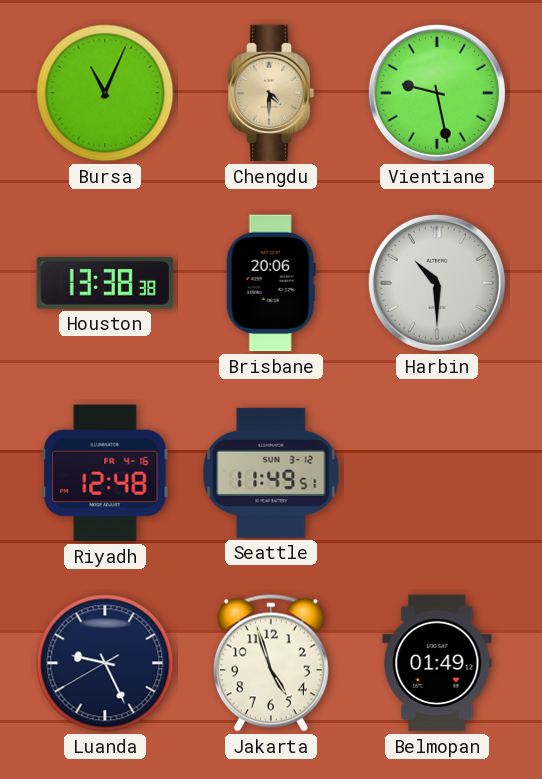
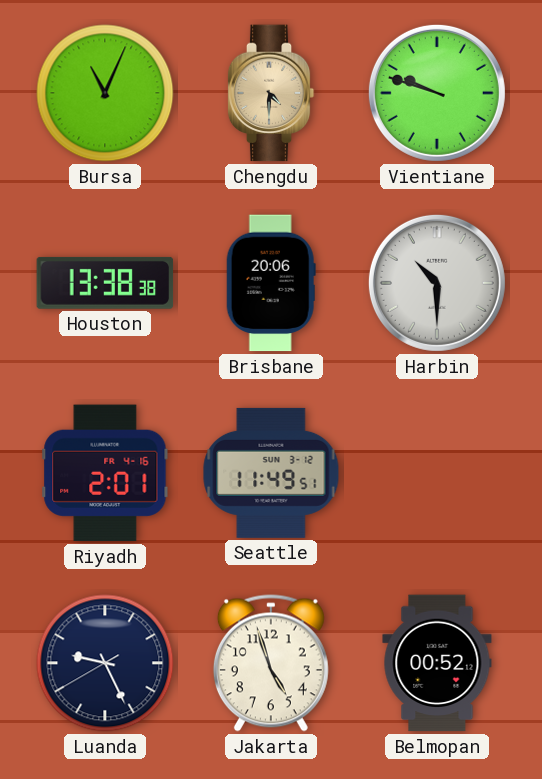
Vientiane: 9:28 -> 9:48 (437, 93)
Riyadh: 12:48 -> 2:01 (105, 473)
Belmopan: 01:49 -> 00:52 (437, 663)
